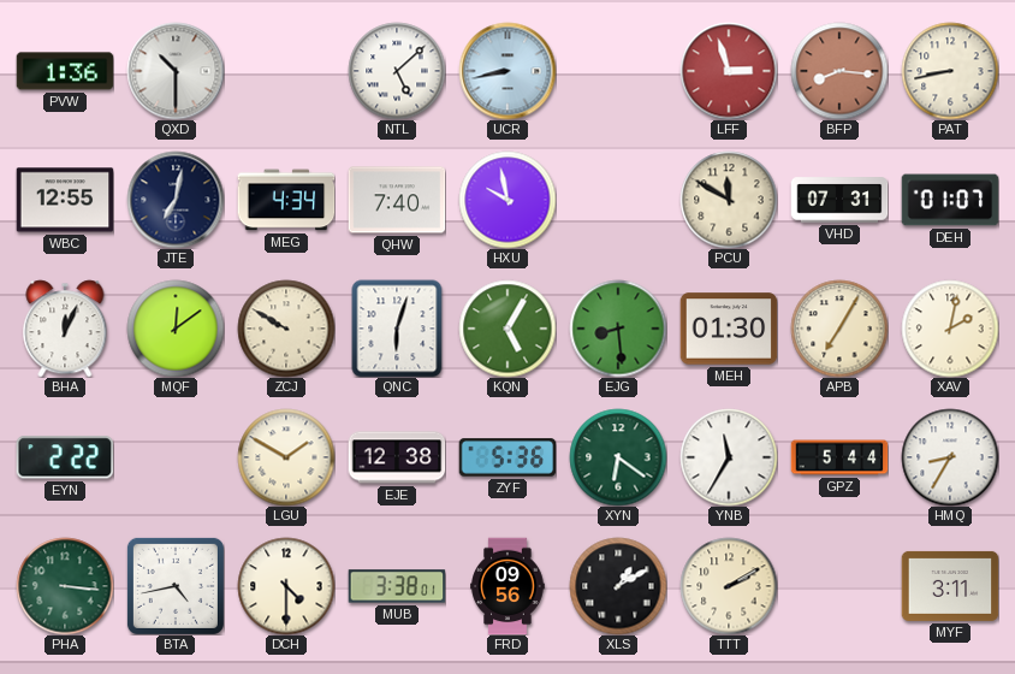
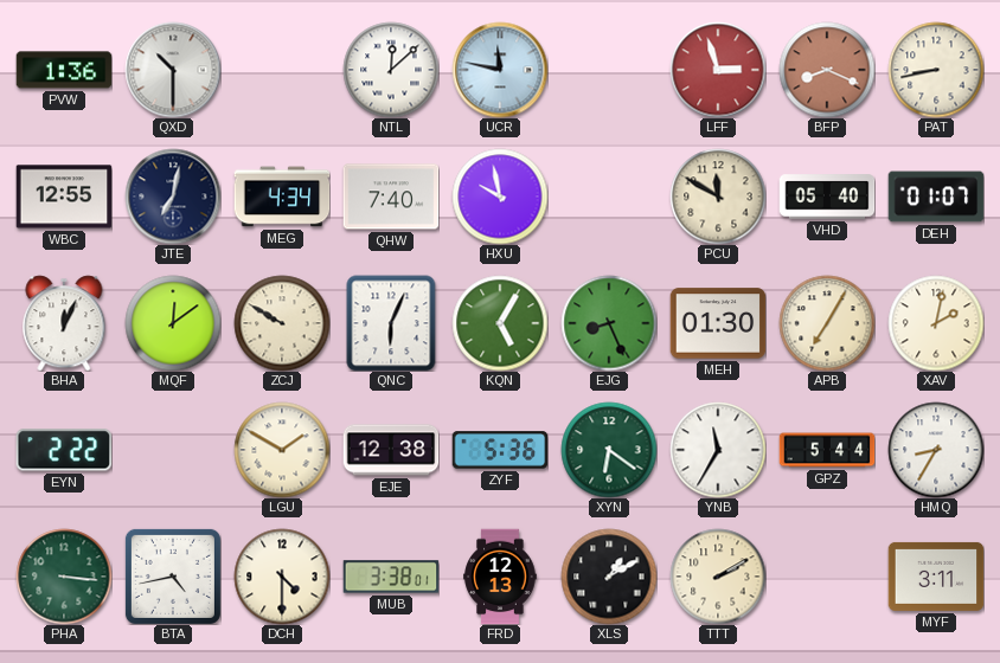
NTL: 5:08 -> 12:08 (391, 70)
UCR: 8:43 -> 11:47 (500, 70)
BFP: 8:16 -> 8:19 (827, 70)
VHD: 07:31 -> 05:40 (827, 197)
QNC: 6:03 -> 6:04 (391, 323)
EJG: 8:29 -> 8:26 (609, 323)
FRD: 09:56 -> 12:13 (500, 577)
